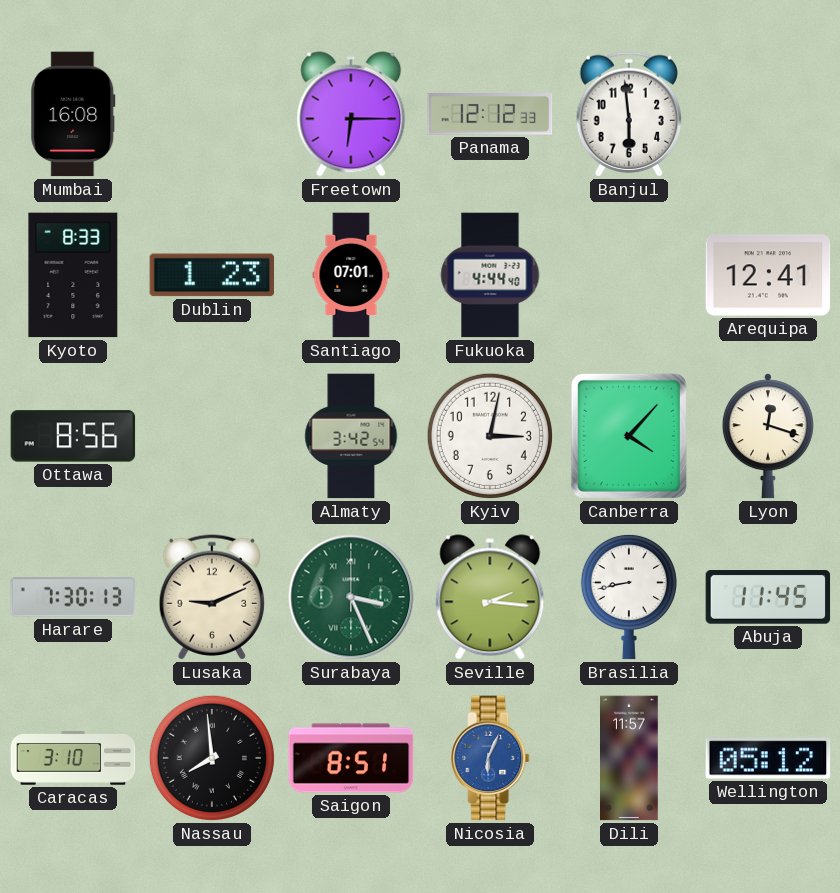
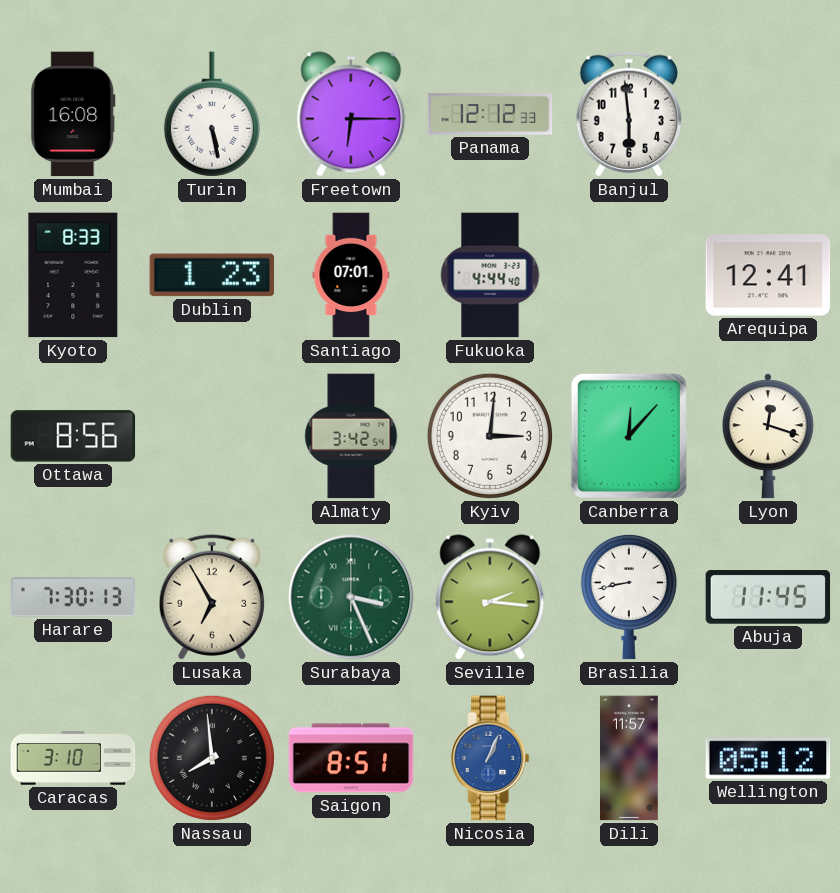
Turin: none -> 5:28 (212, 114)
Kyiv: 3:02 -> 3:01 (490, 436)
Canberra: 4:07 -> 12:07 (629, 436)
Lusaka: 9:11 -> 6:55 (211, 597)
Nicosia: 6:04 -> 1:04 (490, 758)
